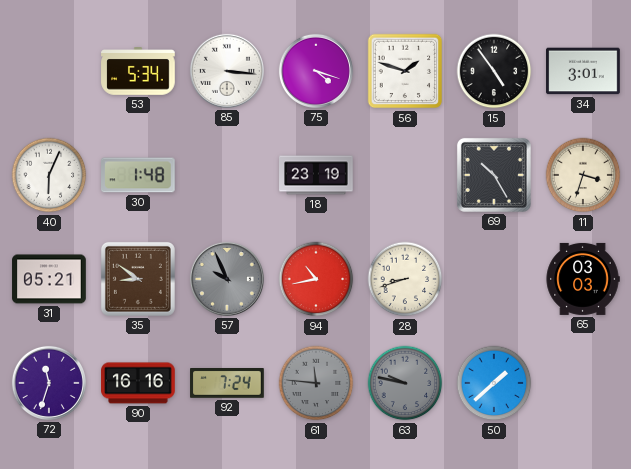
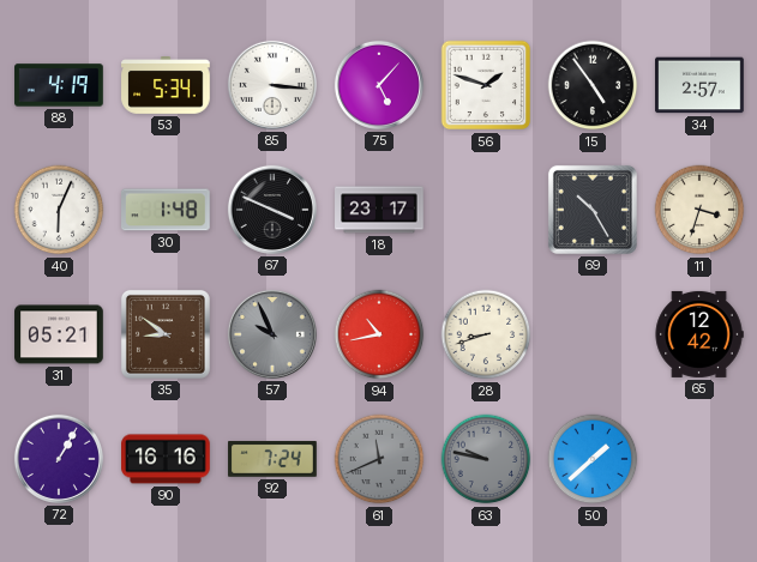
88: none -> 4:19 (59, 85)
75: 4:18 -> 5:07 (379, 85)
34: 3:01 -> 2:57 (699, 85)
67: none -> 3:49 (272, 210)
18: 23:19 -> 23:17 (379, 210)
65: 03:03 -> 12:42 (699, 334)
72: 11:33 -> 1:05 (59, 459)
61: 11:46 -> 11:41 (379, 459)
